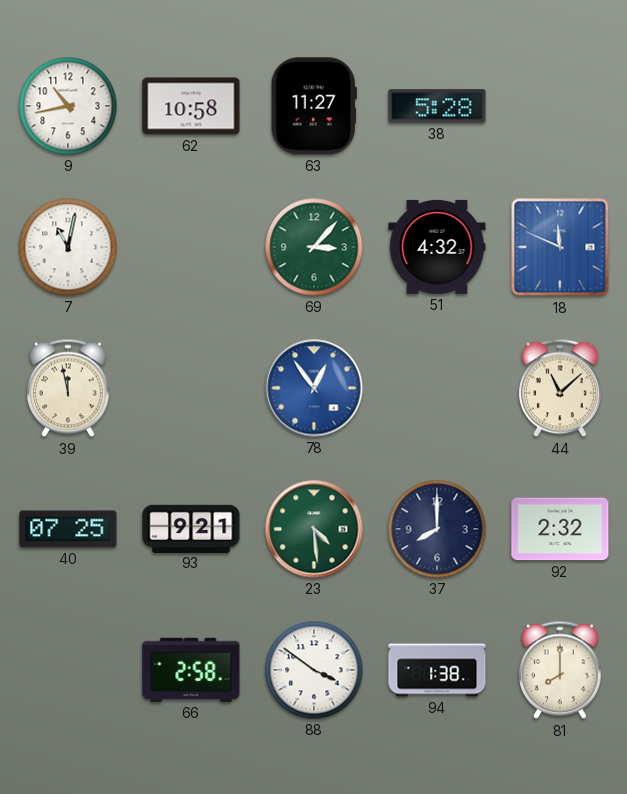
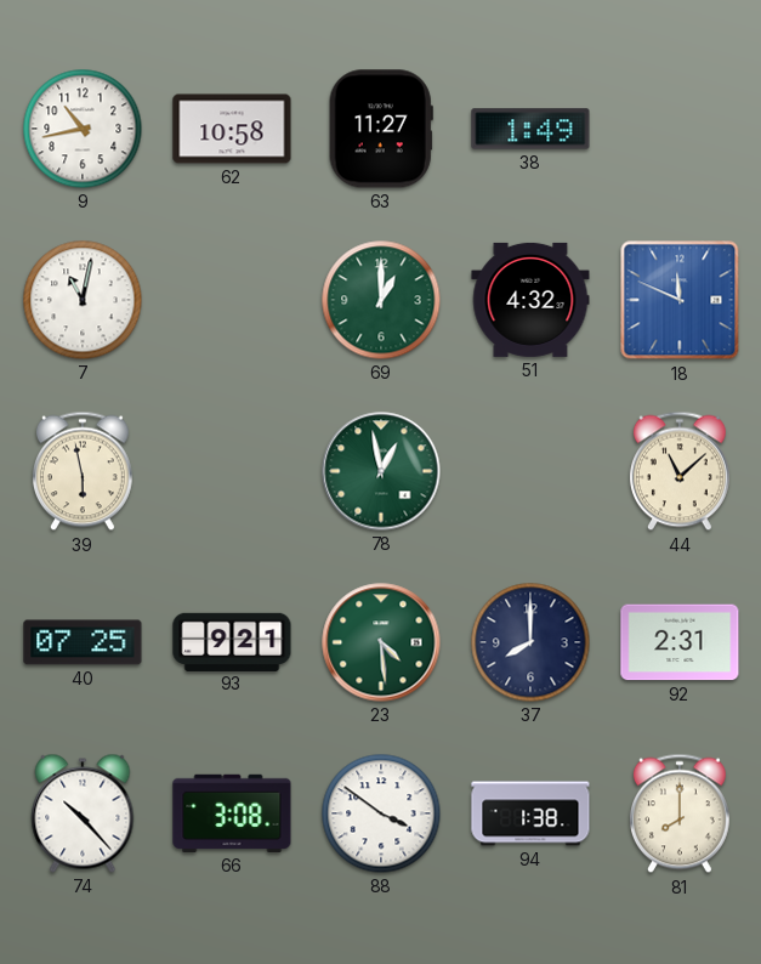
38: 5:28 -> 1:49 (530, 129)
69: 3:07 -> 1:00 (381, 300)
39: 11:58 -> 5:58 (83, 471)
78: 12:54 -> 12:58 (381, 471)
78 dial: blue -> green (381, 471)
92: 2:32 -> 2:31 (680, 642)
74: none -> 10:23 (83, 813)
66: 2:58 -> 3:08 (232, 813)
